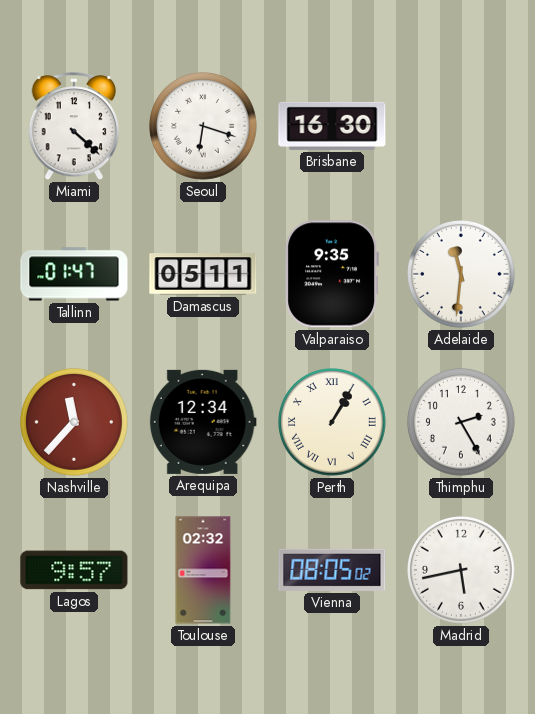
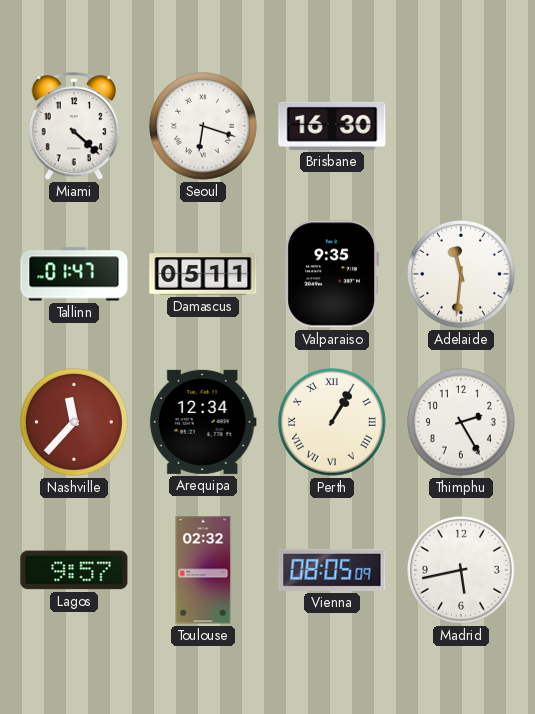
Vienna: 08:05:02 -> 08:05:09 (332, 570)
